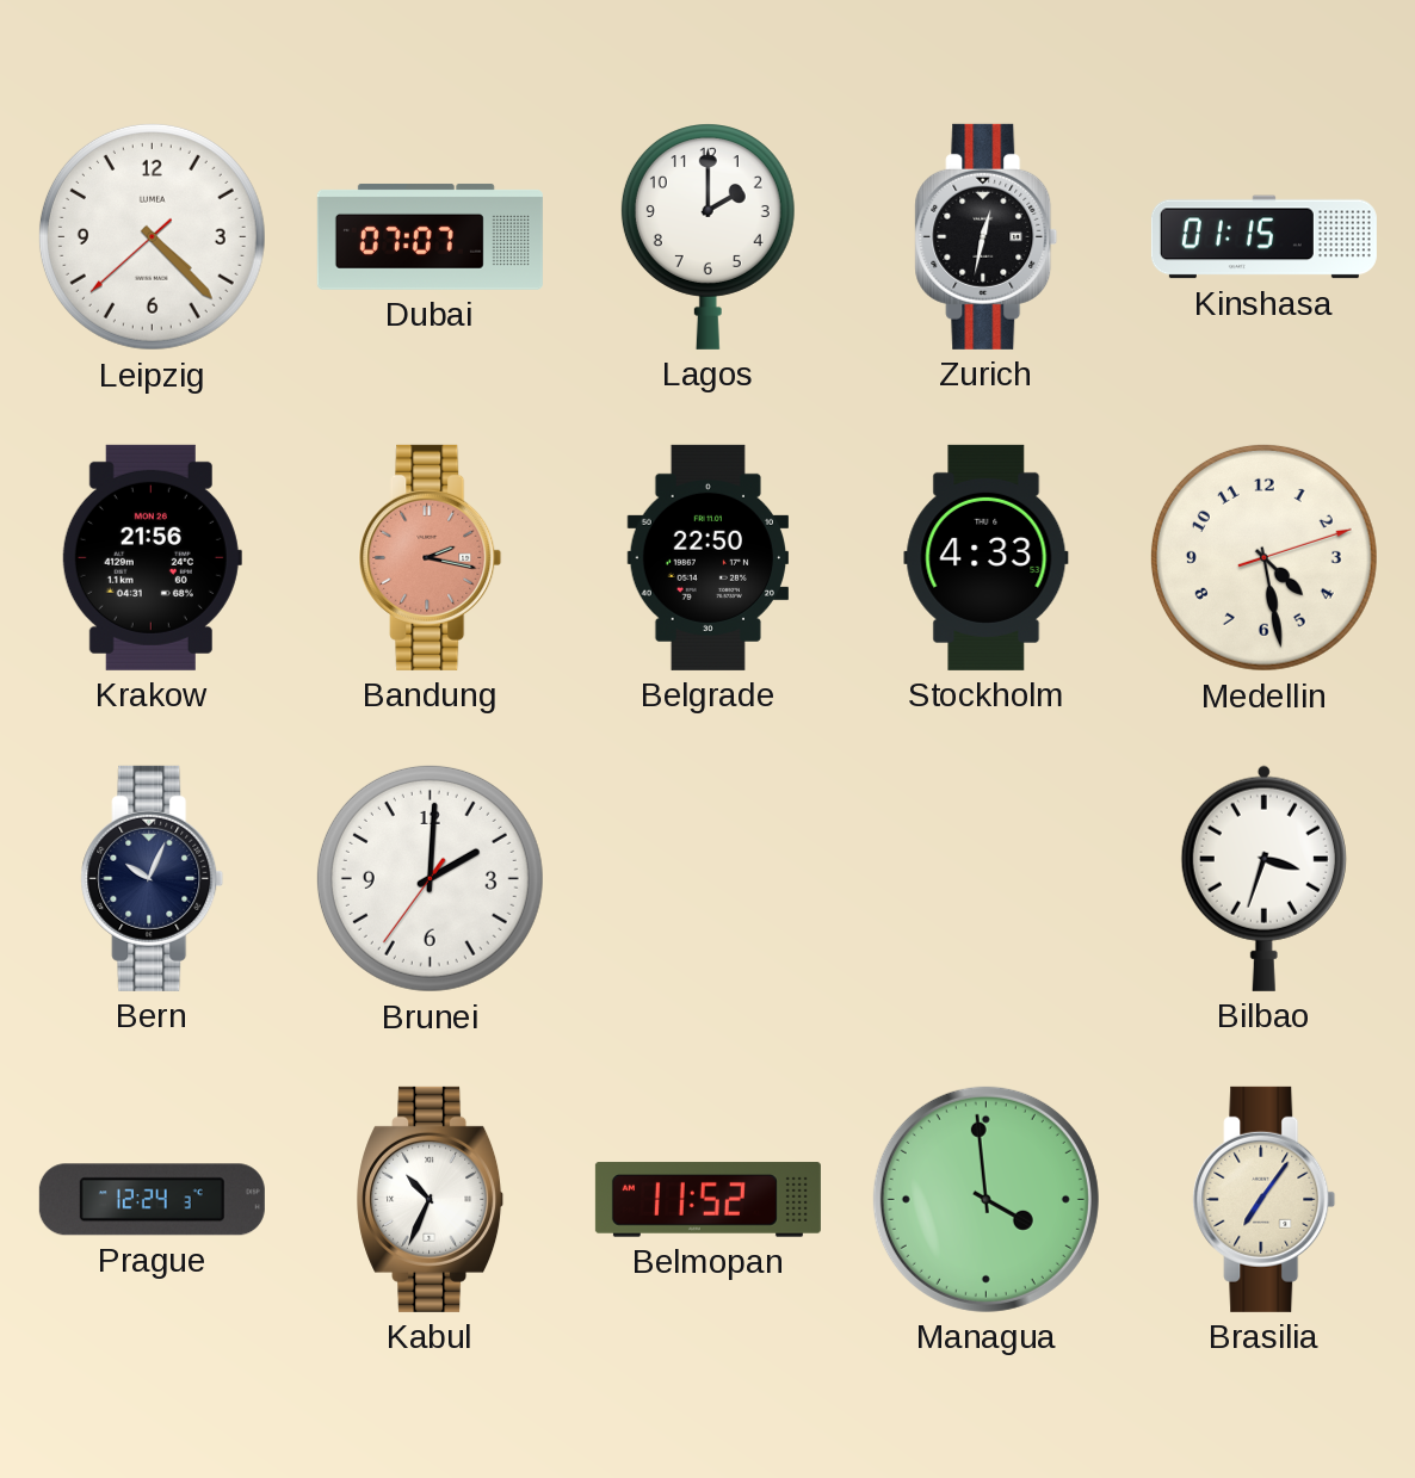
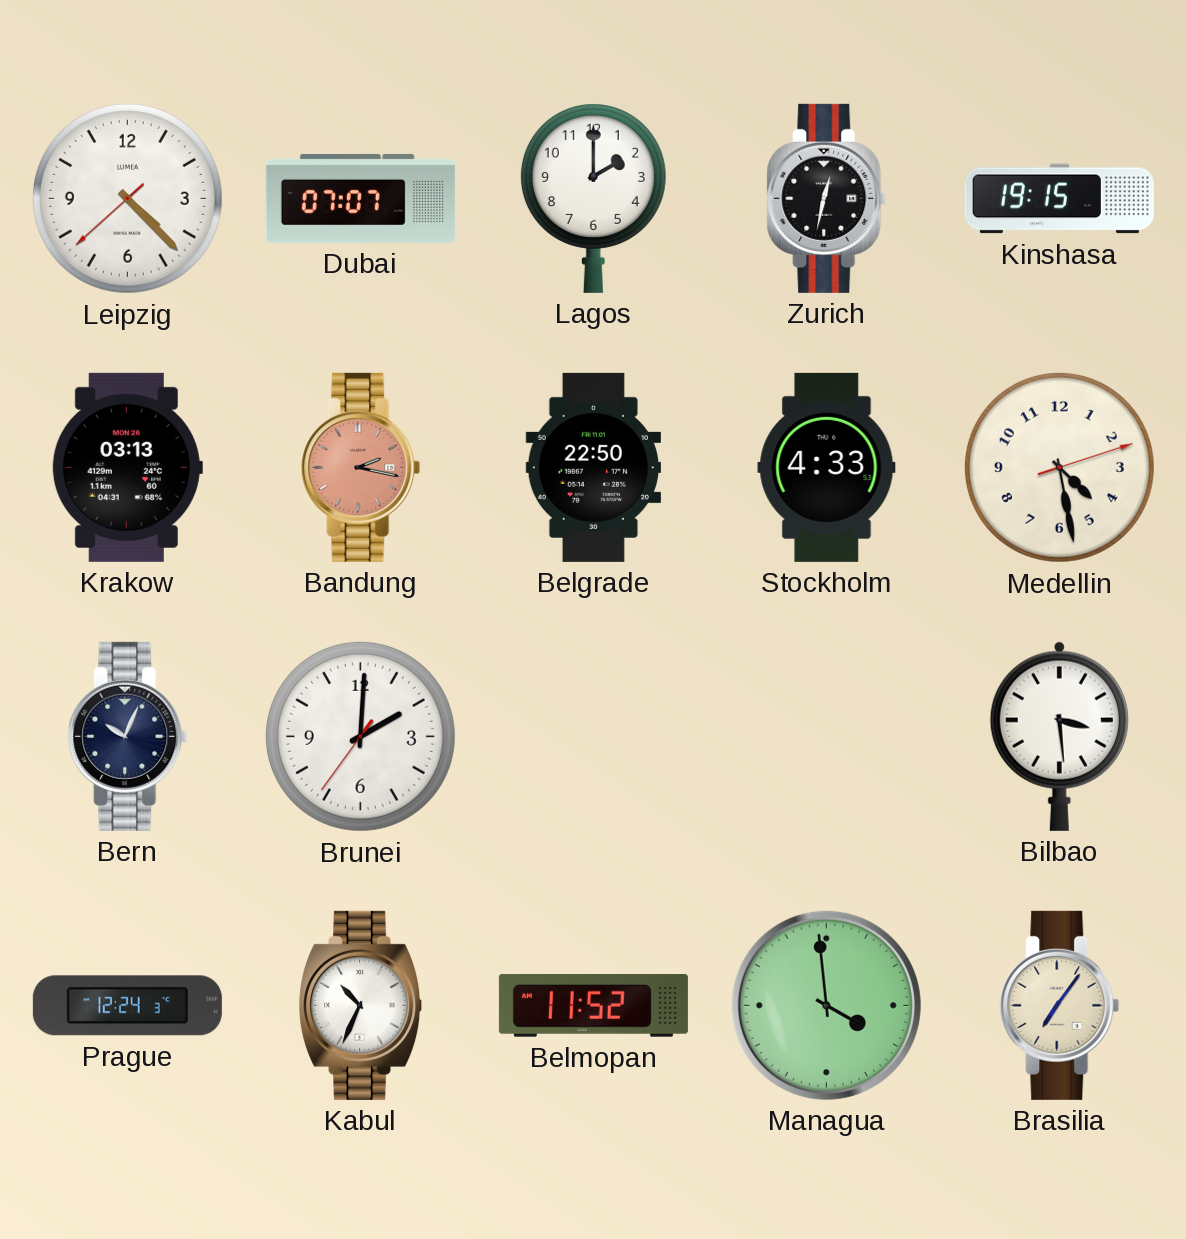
Kinshasa: 01:15 -> 19:15 (1059, 199)
Krakow: 21:56 -> 03:13 (127, 467)
Bilbao: 3:33 -> 3:29 (1059, 736)
